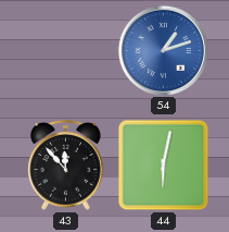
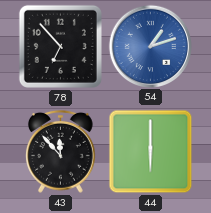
78: none -> 6:53 (60, 46)
44: 6:02 -> 6:00 (151, 152)
